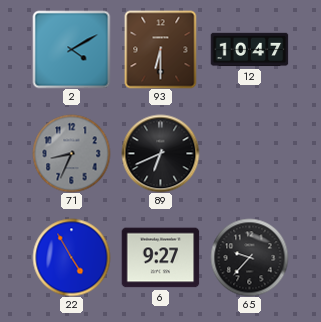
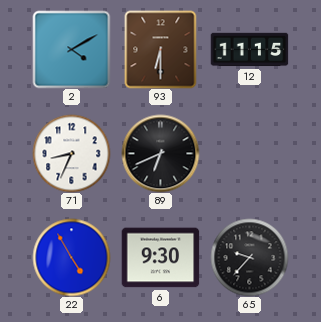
12: 10:47 -> 11:15 (249, 50)
71 dial: grey -> white (71, 153)
6: 9:27 -> 9:30 (160, 258)
